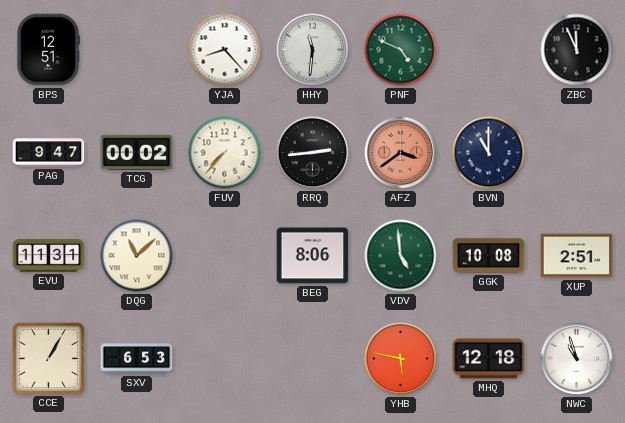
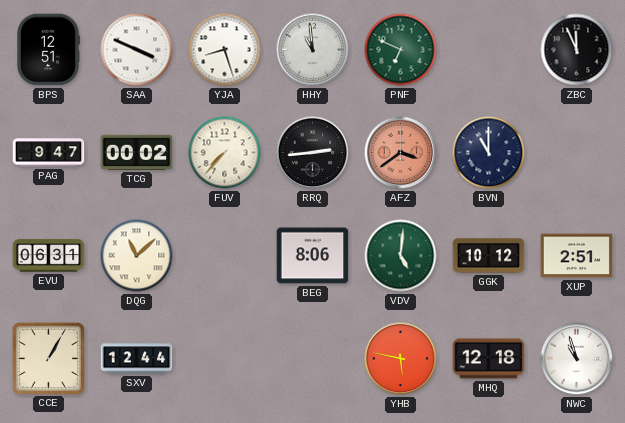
SAA: none -> 3:49 (137, 50)
YJA: 8:23 -> 8:27 (225, 50)
HHY: 11:31 -> 10:59 (313, 50)
PNF: 4:49 -> 6:49 (401, 50)
EVU: 11:31 -> 06:31 (49, 256)
VDV: 4:59 -> 5:01 (401, 256)
GGK: 10:08 -> 10:12 (489, 256)
SXV: 6:53 -> 12:44 (137, 359)
